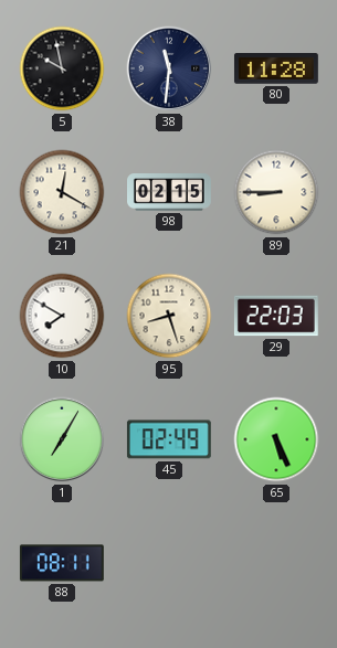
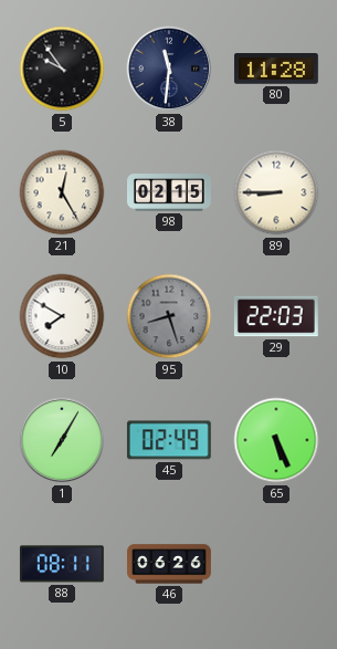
5: 9:58 -> 9:54 (62, 69)
21: 12:20 -> 12:25 (62, 192)
95 dial: cream -> grey (169, 316)
46: none -> 06:26 (170, 564)
